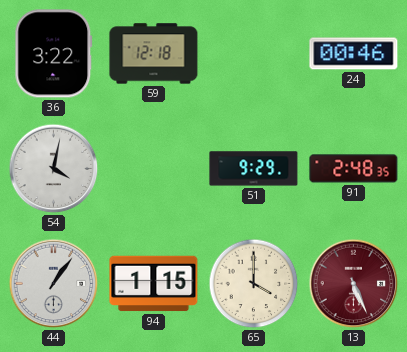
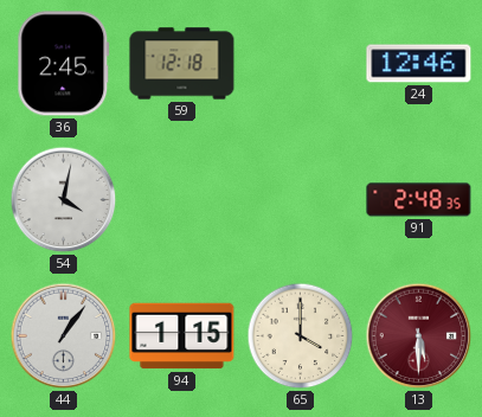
36: 3:22 -> 2:45 (64, 64)
24: 00:46 -> 12:46 (419, 64)
51: 9:29 -> none (254, 169)
13: 5:26 -> 5:30 (419, 336)
